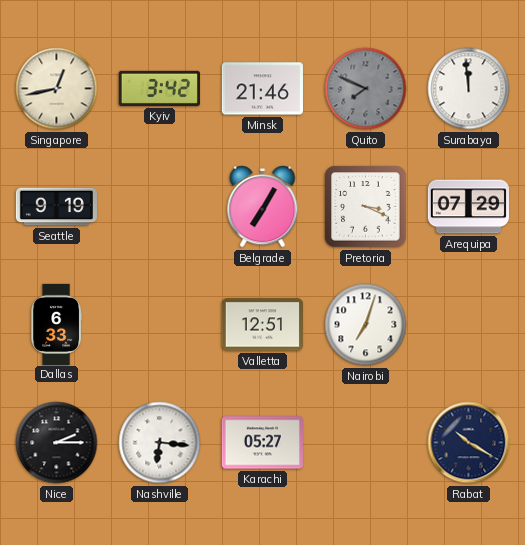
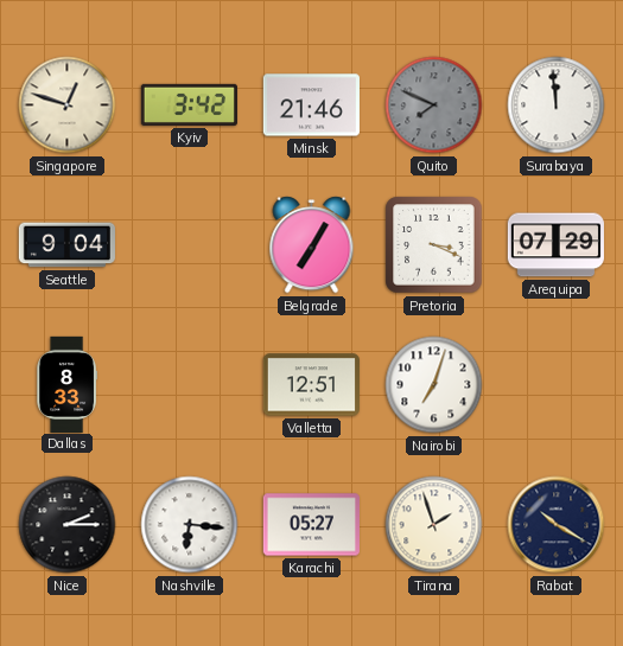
Singapore: 12:43 -> 12:48 (68, 105)
Seattle: 9:19 -> 9:04 (66, 245)
Dallas: 6:33 -> 8:33 (66, 384)
Tirana: none -> 1:57 (434, 525)
